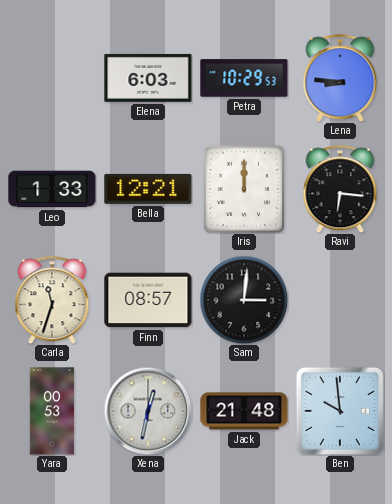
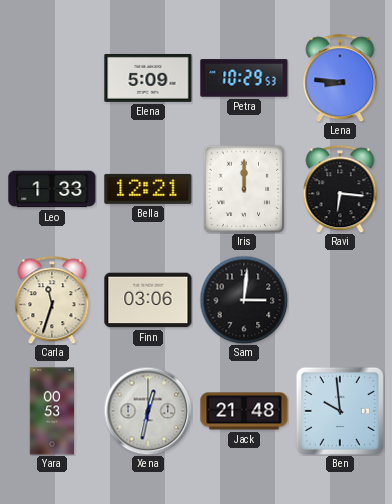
Elena: 6:03 -> 5:09 (148, 78)
Finn: 08:57 -> 03:06 (148, 300)
